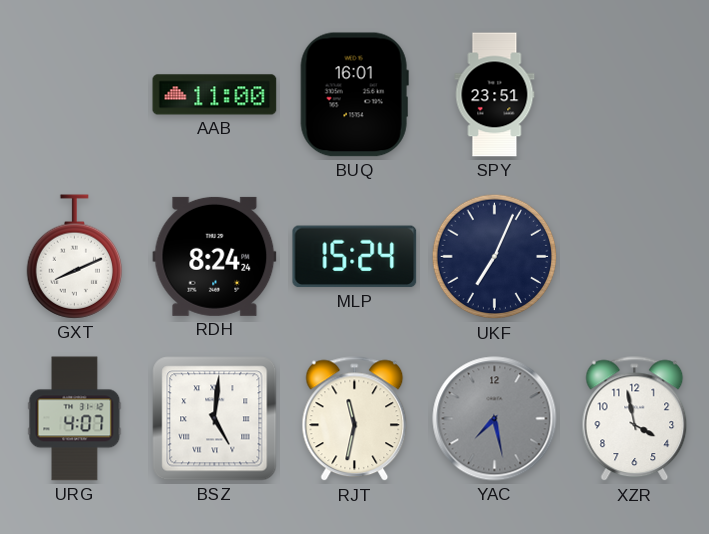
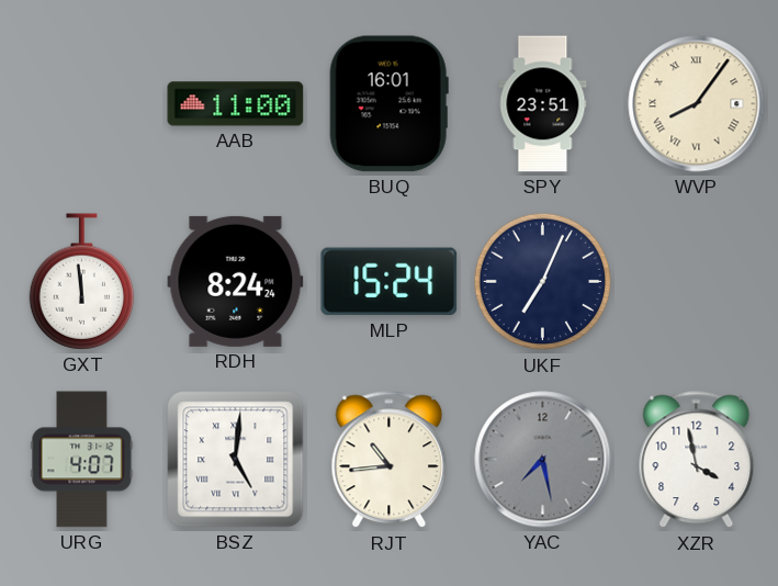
WVP: none -> 8:06 (697, 104)
GXT: 8:11 -> 11:59 (82, 282)
RJT: 11:32 -> 10:44 (390, 460)
